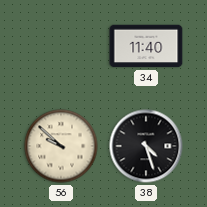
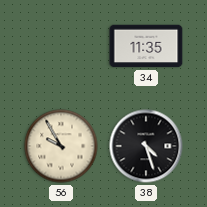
34: 11:40 -> 11:35 (146, 46)
56: 9:52 -> 9:55 (61, 146)
